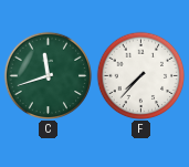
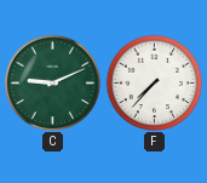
C: 11:42 -> 9:11 (52, 82)
